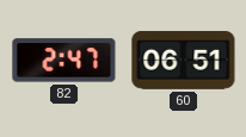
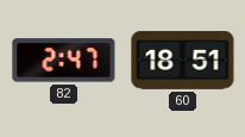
60: 06:51 -> 18:51 (183, 61)
